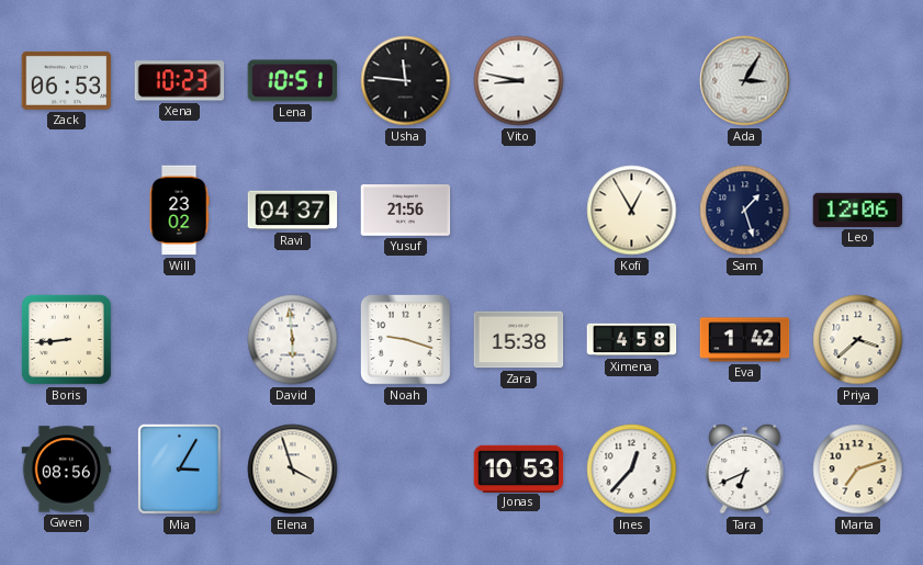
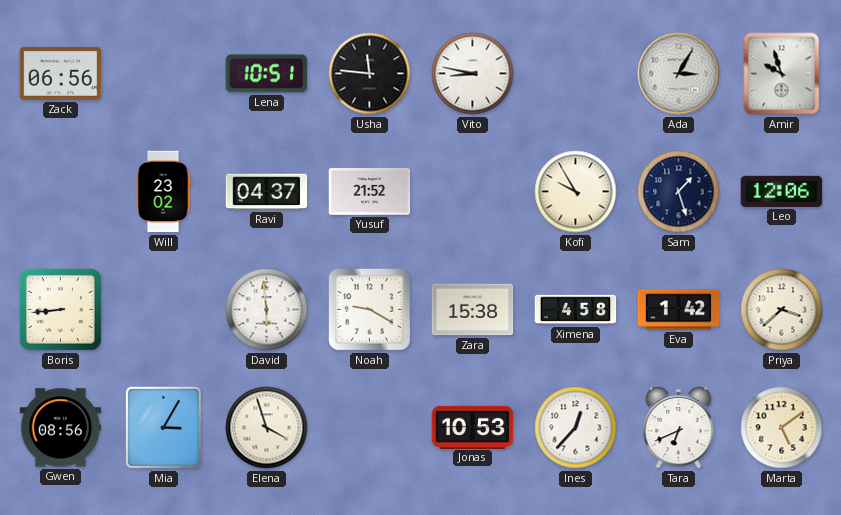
Zack: 06:53 -> 06:56 (61, 73)
Xena: 10:23 -> none (180, 81)
Amir: none -> 9:57 (782, 74)
Yusuf: 21:56 -> 21:52 (370, 192)
Kofi: 12:55 -> 9:55 (576, 192)
Noah: 9:18 -> 9:20 (370, 310)
Marta: 7:12 -> 5:09 (782, 428)
